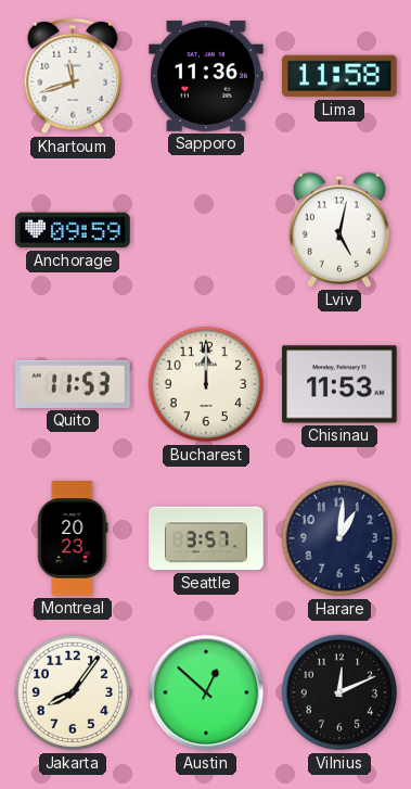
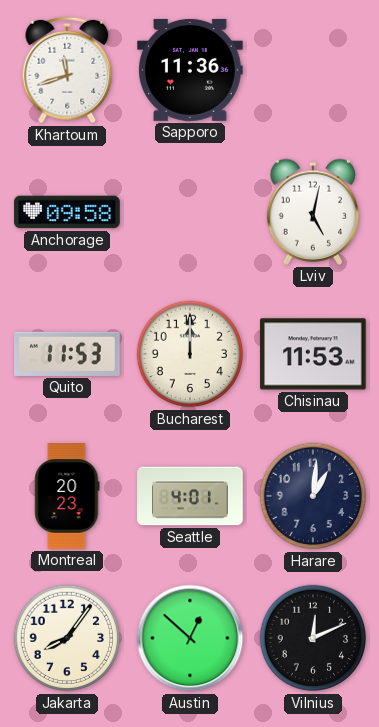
Lima: 11:58 -> none (339, 76)
Anchorage: 09:59 -> 09:58 (67, 212)
Seattle: 3:57 -> 4:01 (190, 496)
